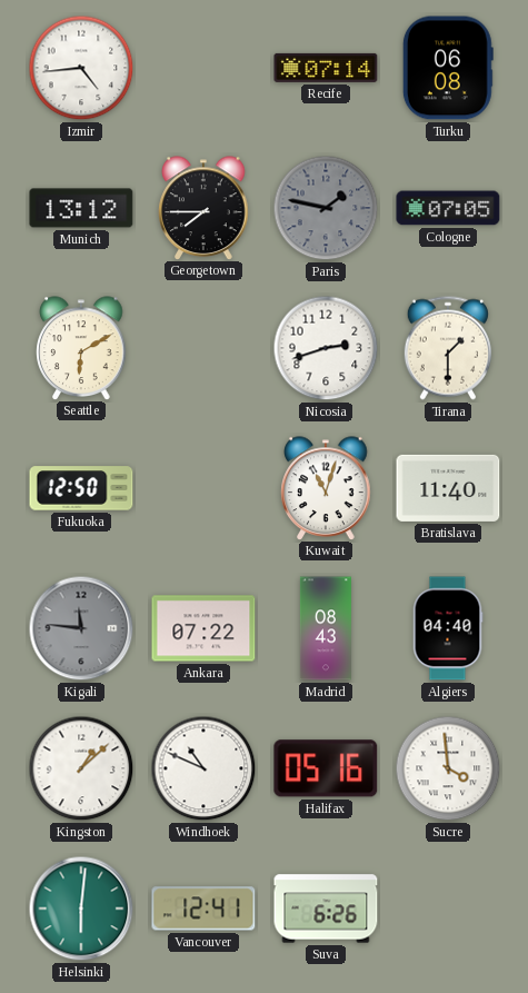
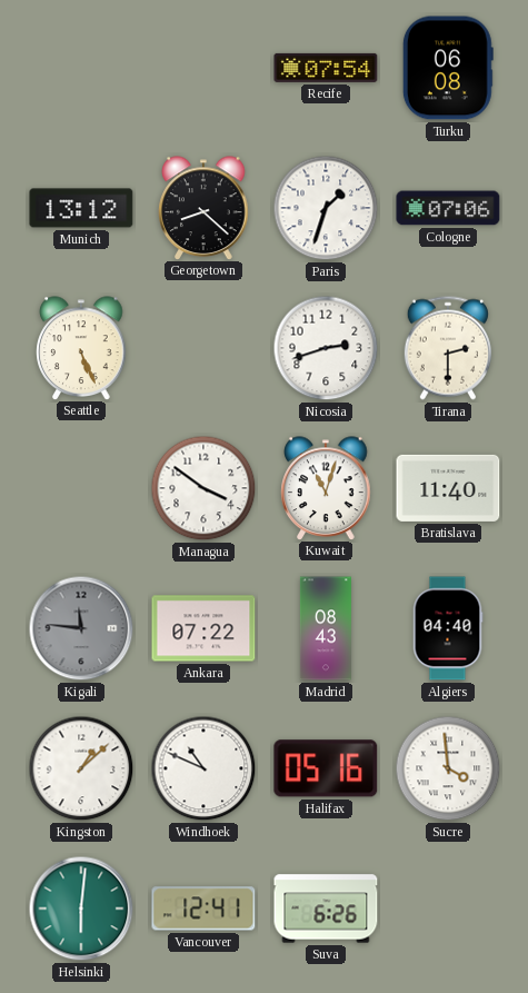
Izmir: 4:44 -> none (81, 68)
Recife: 07:14 -> 07:54 (326, 68)
Georgetown: 7:45 -> 8:22 (203, 208)
Paris: 1:47 -> 1:33 (326, 208)
Paris dial: grey -> white (326, 208)
Cologne: 07:05 -> 07:06 (448, 208)
Seattle: 6:10 -> 5:26 (81, 348)
Tirana: 1:30 -> 2:30 (448, 348)
Fukuoka: 12:50 -> none (81, 488)
Managua: none -> 3:51 (203, 488)
